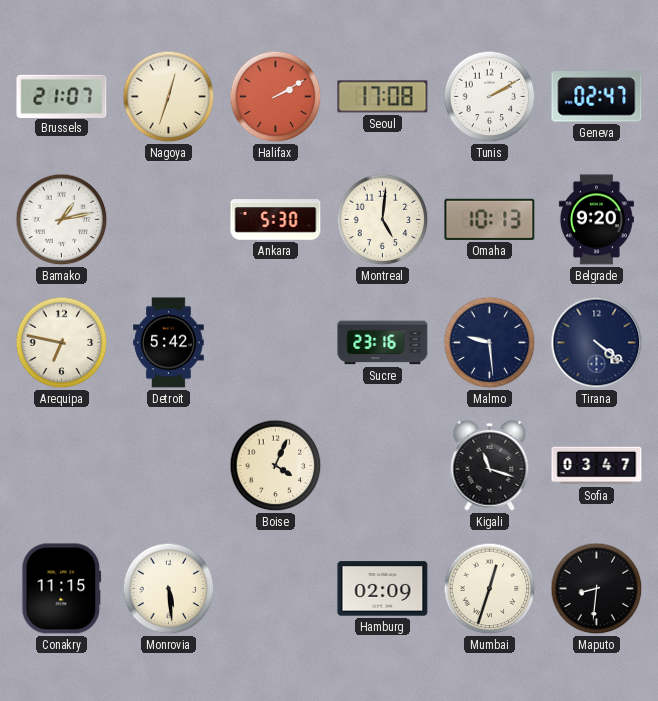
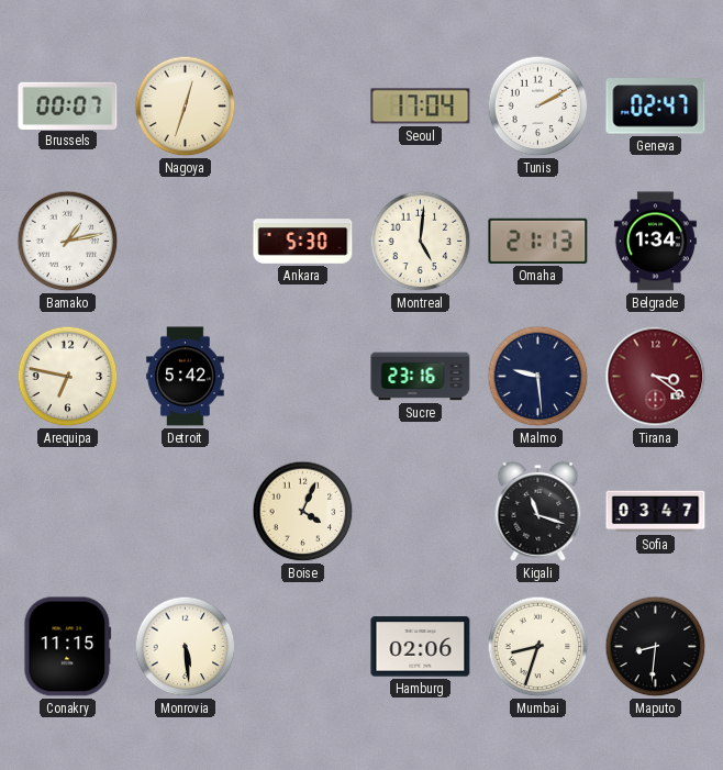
Brussels: 21:07 -> 00:07 (68, 105)
Halifax: 2:10 -> none (276, 97)
Seoul: 17:08 -> 17:04 (421, 107)
Omaha: 10:13 -> 21:13 (538, 241)
Belgrade: 9:20 -> 1:34 (655, 242)
Tirana: 4:21 -> 3:21 (656, 377)
Tirana dial: navy -> burgundy (656, 377)
Hamburg: 02:09 -> 02:06 (421, 647)
Mumbai: 12:33 -> 8:33 (538, 647)
